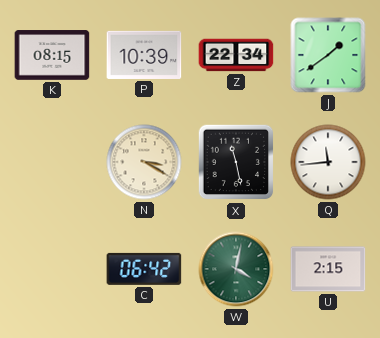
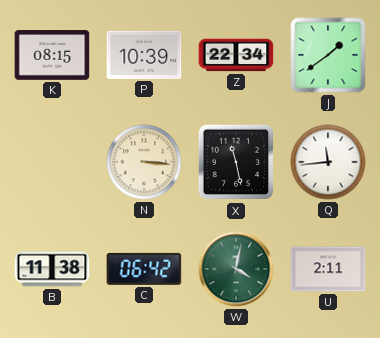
N: 3:20 -> 3:16 (144, 162)
B: none -> 11:38 (52, 269)
U: 2:15 -> 2:11 (328, 269)
